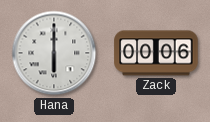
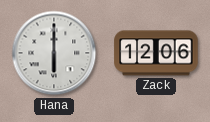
Zack: 00:06 -> 12:06 (156, 53)
